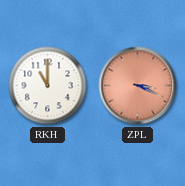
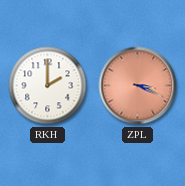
RKH: 11:00 -> 2:00 (48, 86)
